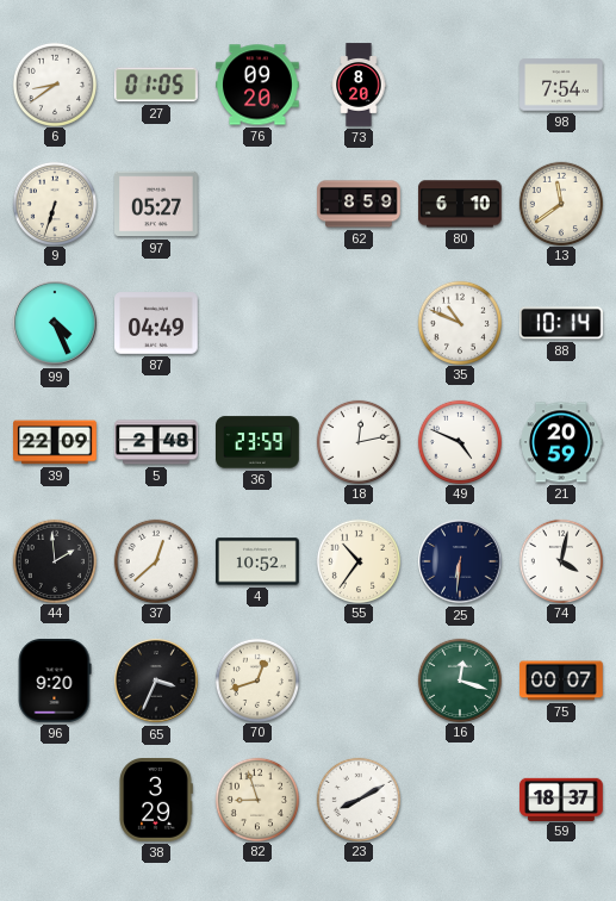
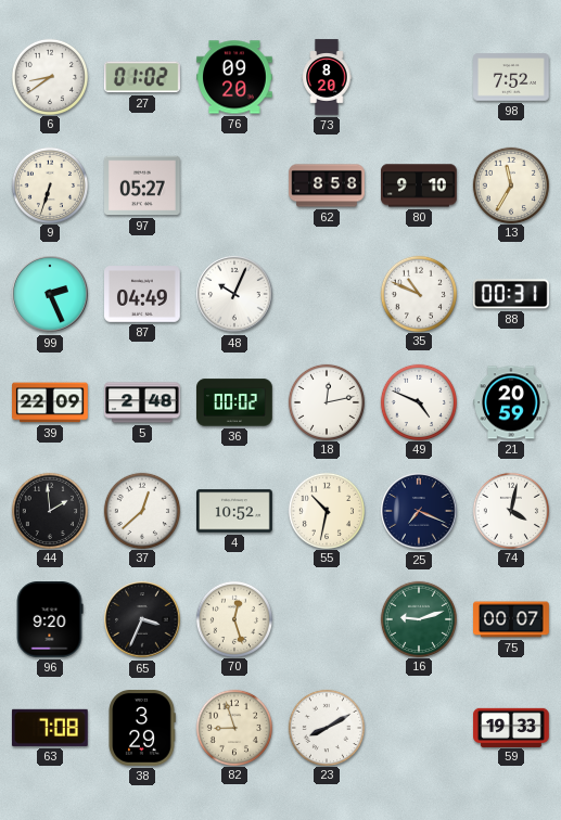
27: 01:05 -> 01:02 (142, 77)
98: 7:54 -> 7:52 (511, 77)
62: 8:59 -> 8:58 (327, 185)
80: 6:10 -> 9:10 (420, 185)
13: 11:39 -> 11:35 (510, 184)
99: 4:26 -> 2:26 (50, 294)
48: none -> 10:04 (234, 294)
88: 10:14 -> 00:31 (511, 294)
36: 23:59 -> 00:02 (234, 402)
55: 10:36 -> 10:32 (326, 510)
25: 6:31 -> 7:19 (419, 511)
70: 12:42 -> 12:27 (233, 618)
16: 12:18 -> 9:12 (418, 618)
63: none -> 7:08 (50, 728)
59: 18:37 -> 19:33 (511, 727)
